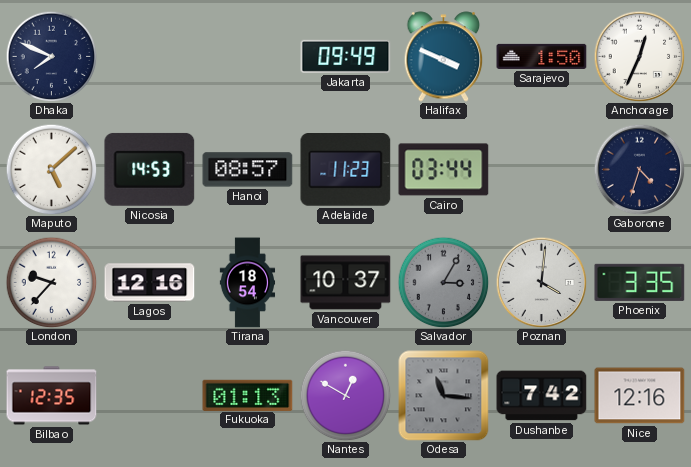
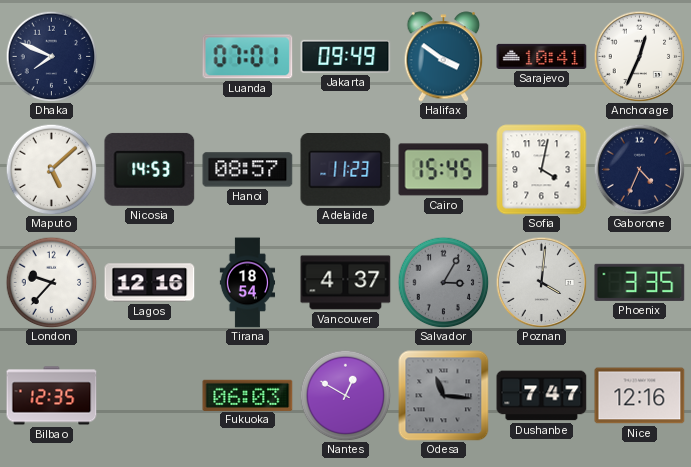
Luanda: none -> 07:01 (248, 57)
Halifax: 3:49 -> 3:51 (444, 57)
Sarajevo: 1:50 -> 10:41 (542, 56)
Cairo: 03:44 -> 15:45 (444, 170)
Sofia: none -> 4:02 (542, 170)
Gaborone: 4:33 -> 4:34 (639, 169)
Vancouver: 10:37 -> 4:37 (346, 283)
Fukuoka: 01:13 -> 06:03 (248, 395)
Dushanbe: 7:42 -> 7:47 (542, 396)
